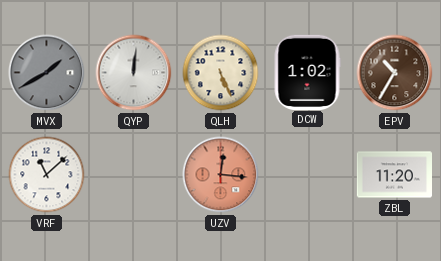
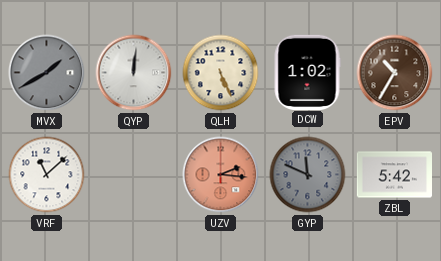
UZV: 12:16 -> 2:16 (221, 175)
GYP: none -> 11:49 (308, 175)
ZBL: 11:20 -> 5:42 (394, 175)
